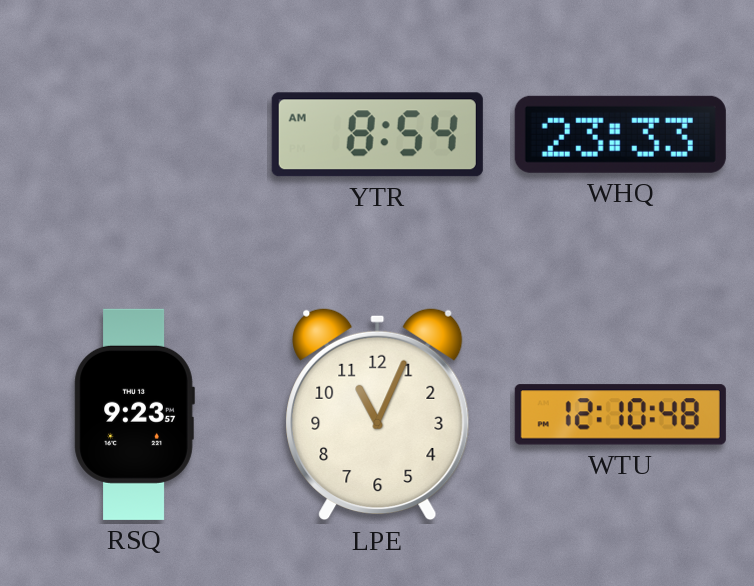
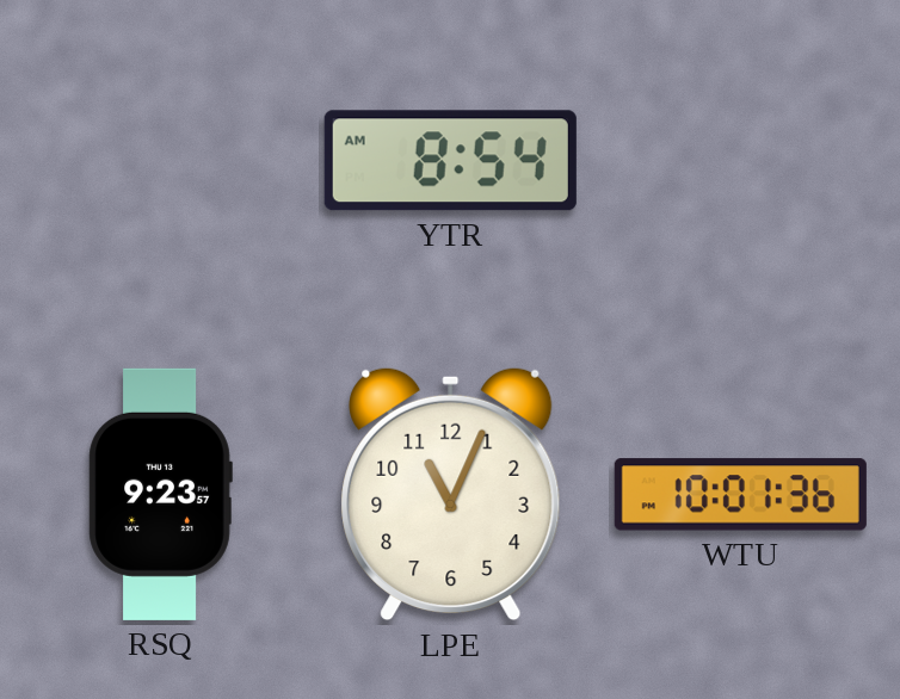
WHQ: 23:33 -> none (620, 134)
WTU: 12:10 -> 10:01 (740, 495)
